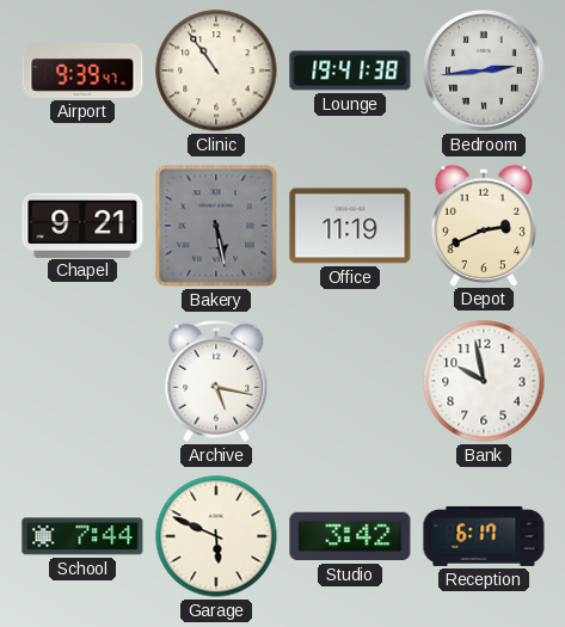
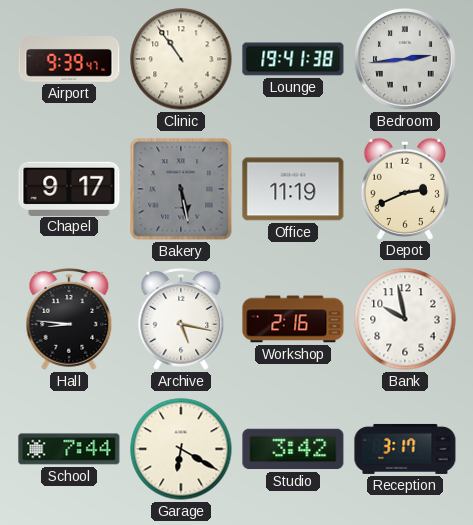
Chapel: 9:21 -> 9:17 (69, 188)
Hall: none -> 8:46 (69, 319)
Workshop: none -> 2:16 (293, 319)
Garage: 5:49 -> 6:20 (181, 449)
Reception: 6:17 -> 3:17 (405, 449)
